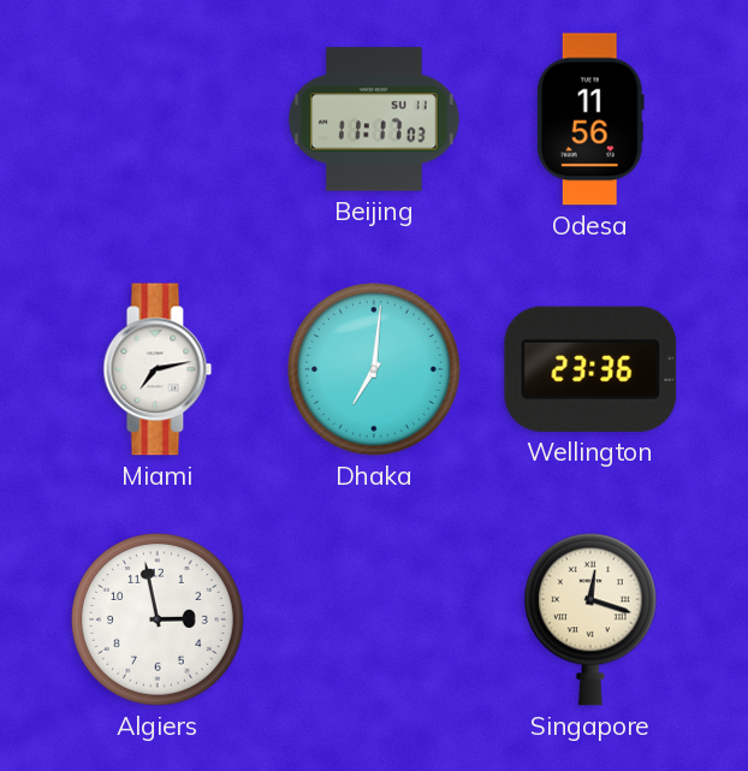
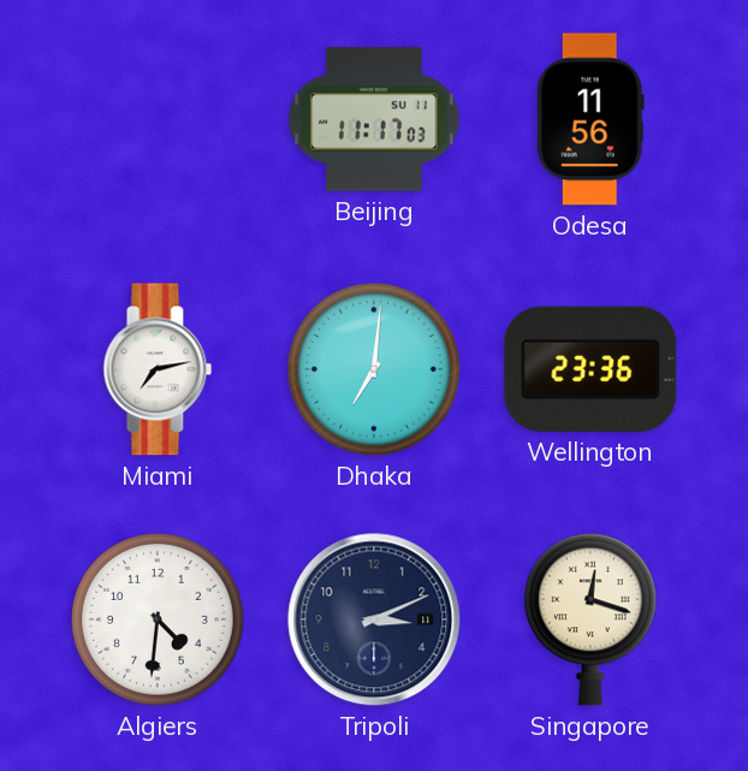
Algiers: 2:58 -> 4:31 (158, 619)
Tripoli: none -> 3:11 (374, 619)
